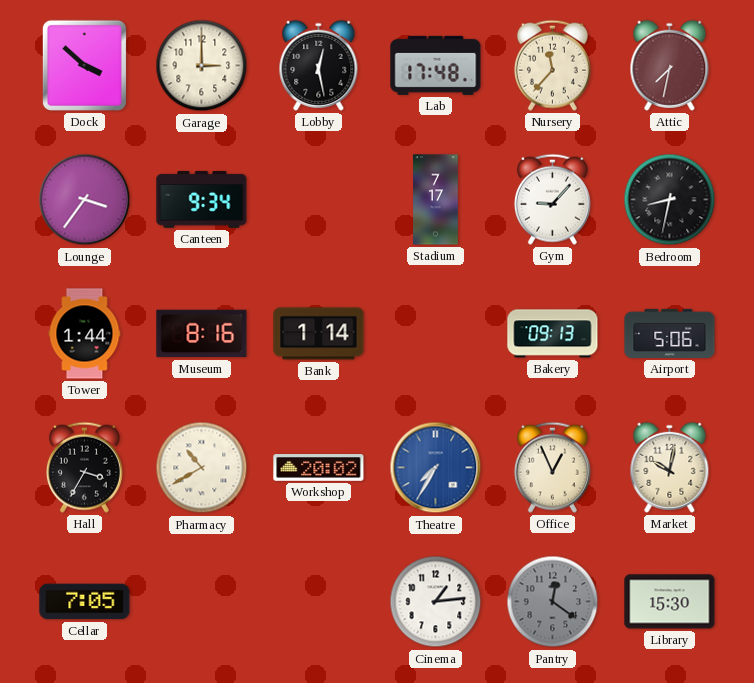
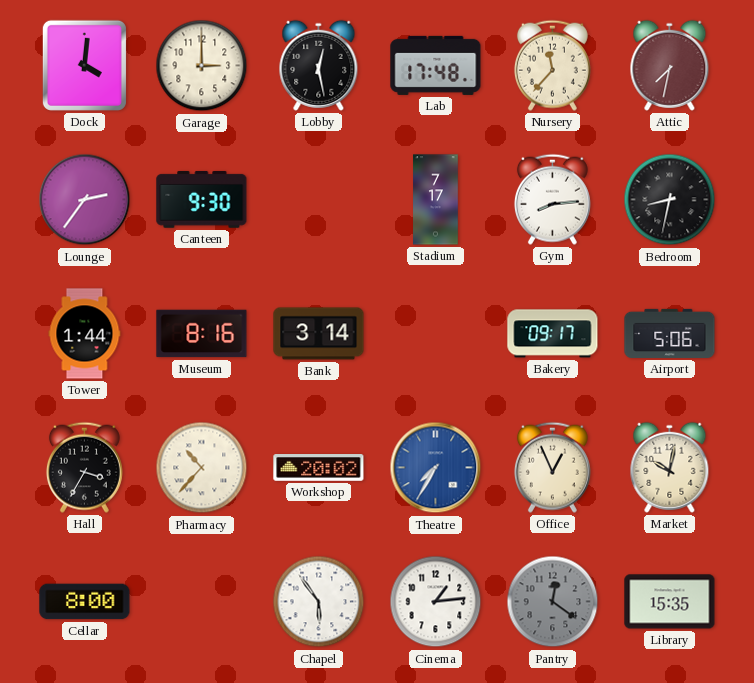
Dock: 3:52 -> 4:01 (84, 65)
Lounge: 3:36 -> 2:36 (85, 200)
Canteen: 9:34 -> 9:30 (202, 199)
Gym: 9:07 -> 8:14 (552, 199)
Bank: 1:14 -> 3:14 (319, 334)
Bakery: 09:13 -> 09:17 (553, 334)
Pharmacy: 10:40 -> 10:37 (202, 468)
Cellar: 7:05 -> 8:00 (85, 602)
Chapel: none -> 5:54 (319, 602)
Library: 15:30 -> 15:35 (670, 602)
